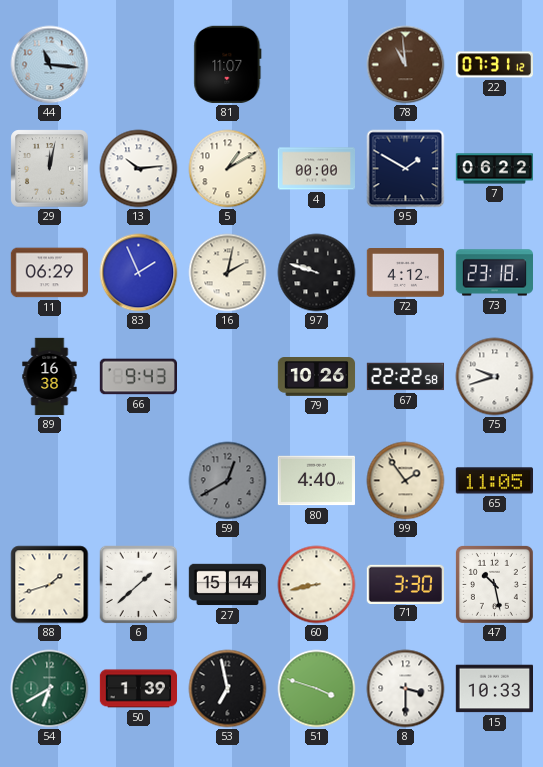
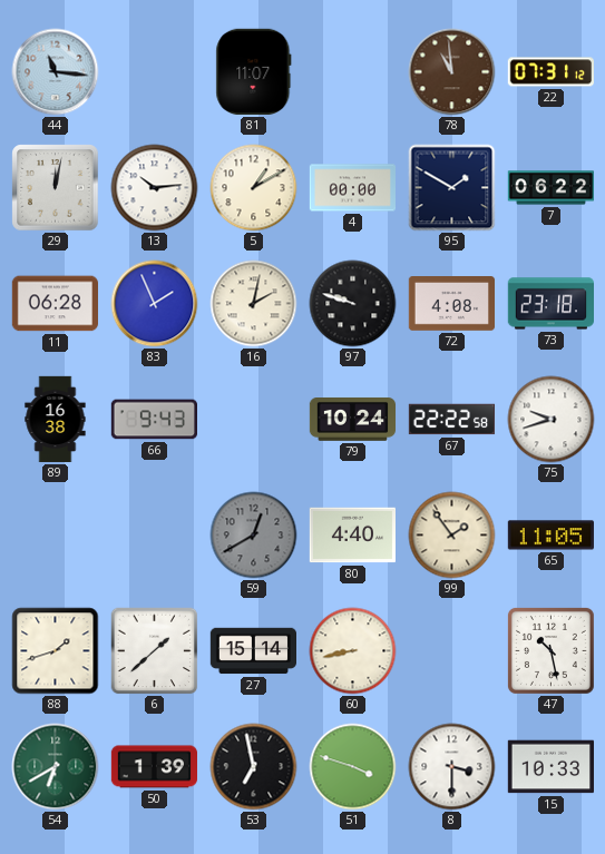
11: 06:29 -> 06:28 (55, 304)
72: 4:12 -> 4:08 (451, 304)
79: 10:26 -> 10:24 (353, 420)
71: 3:30 -> none (405, 584)
